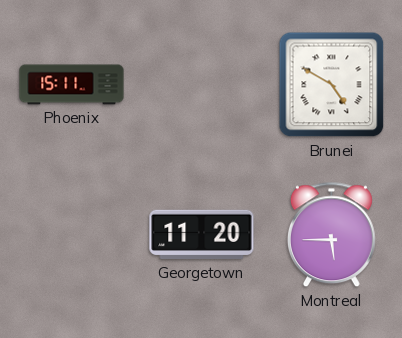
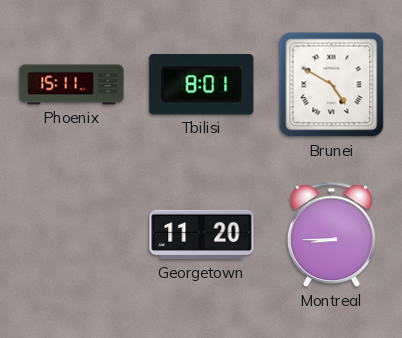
Tbilisi: none -> 8:01 (202, 85)
Montreal: 5:45 -> 8:45 (331, 235)
